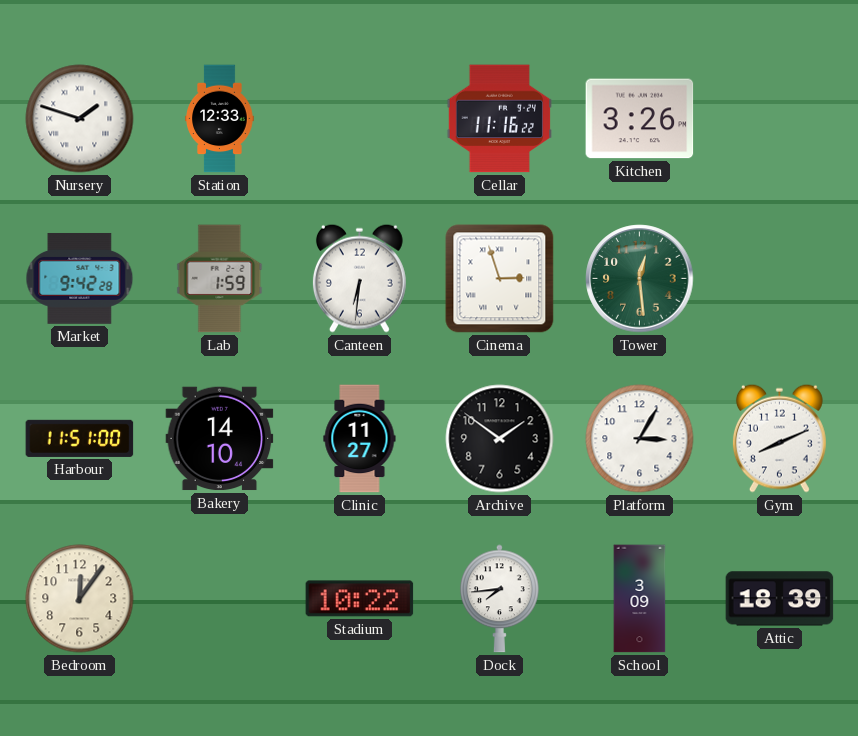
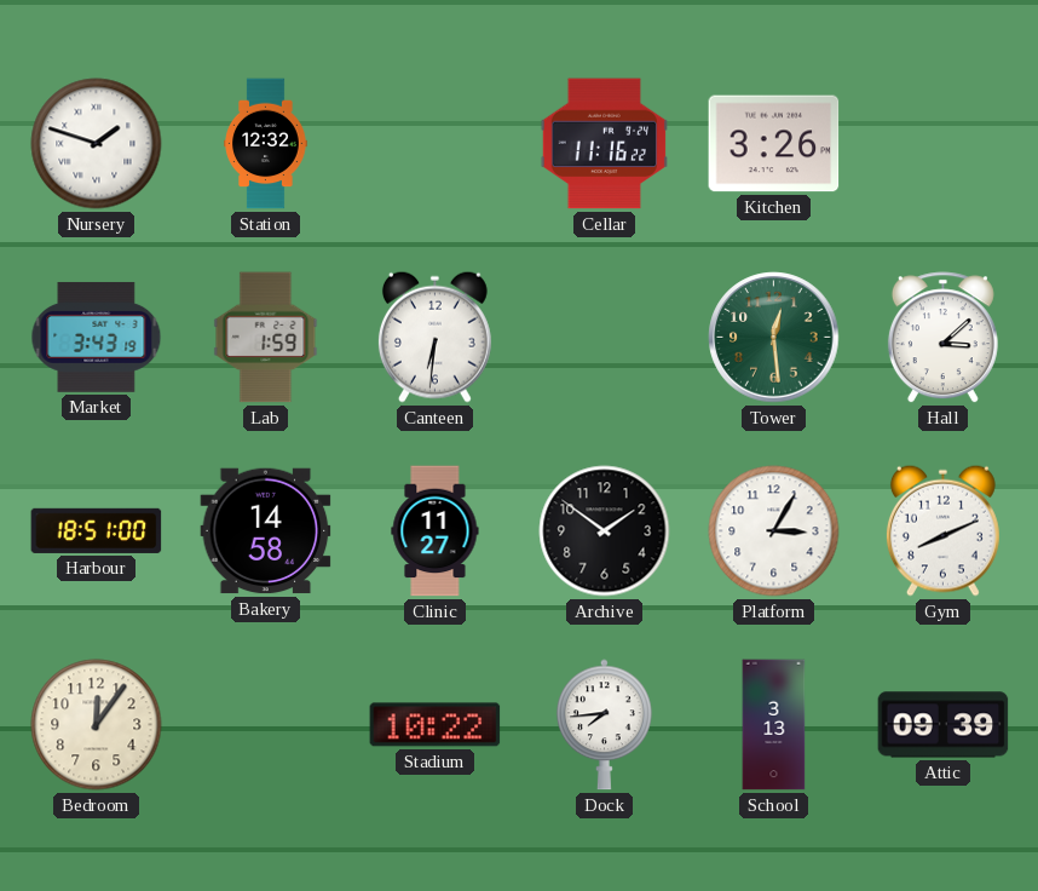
Station: 12:33 -> 12:32 (266, 144)
Market: 9:42 -> 3:43 (97, 337)
Cinema: 2:57 -> none (500, 279)
Hall: none -> 3:08 (942, 338)
Harbour: 11:51 -> 18:51 (97, 530)
Bakery: 14:10 -> 14:58 (266, 531)
School: 3:09 -> 3:13 (774, 725)
Attic: 18:39 -> 09:39 (944, 725)
